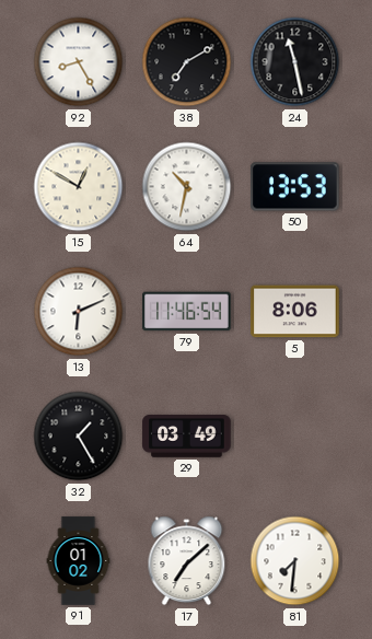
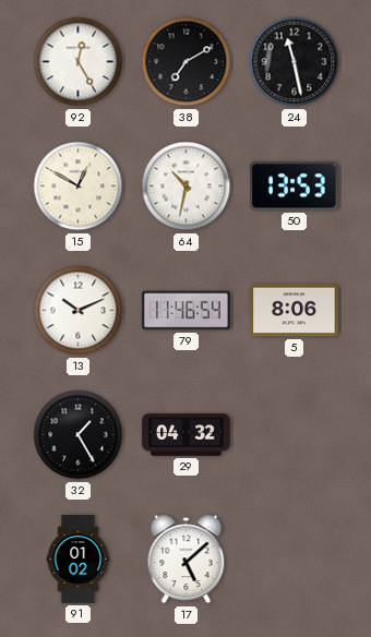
92: 8:25 -> 12:25 (79, 62)
13: 6:11 -> 10:11 (79, 311)
29: 03:49 -> 04:32 (187, 435)
17: 7:08 -> 5:08 (187, 560)
81: 7:31 -> none (295, 561)
